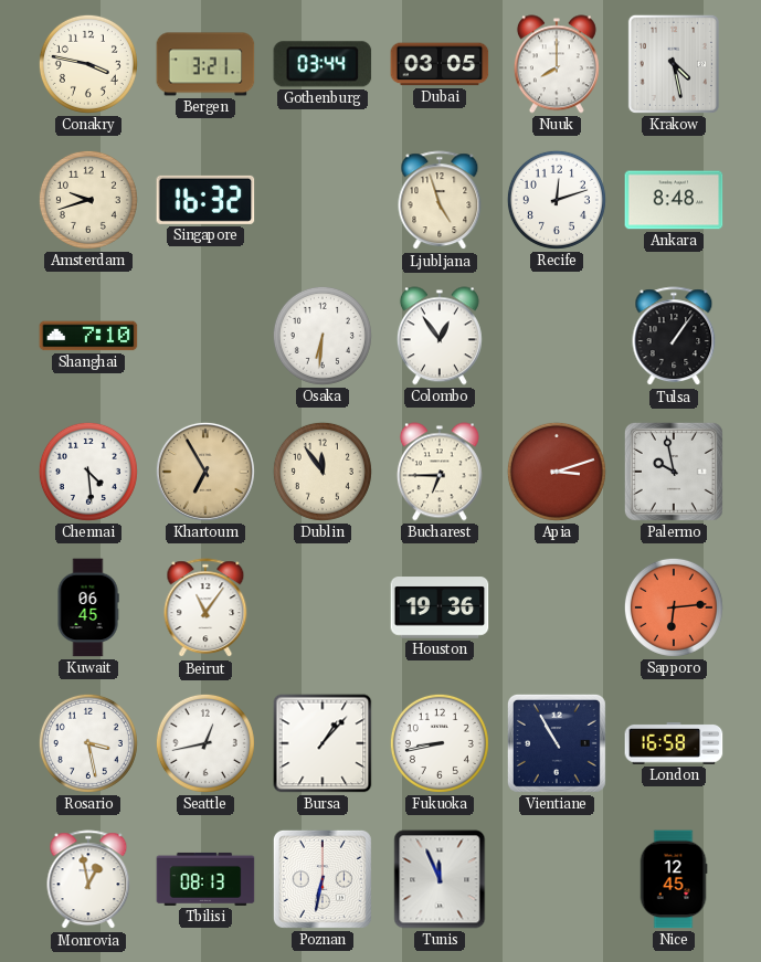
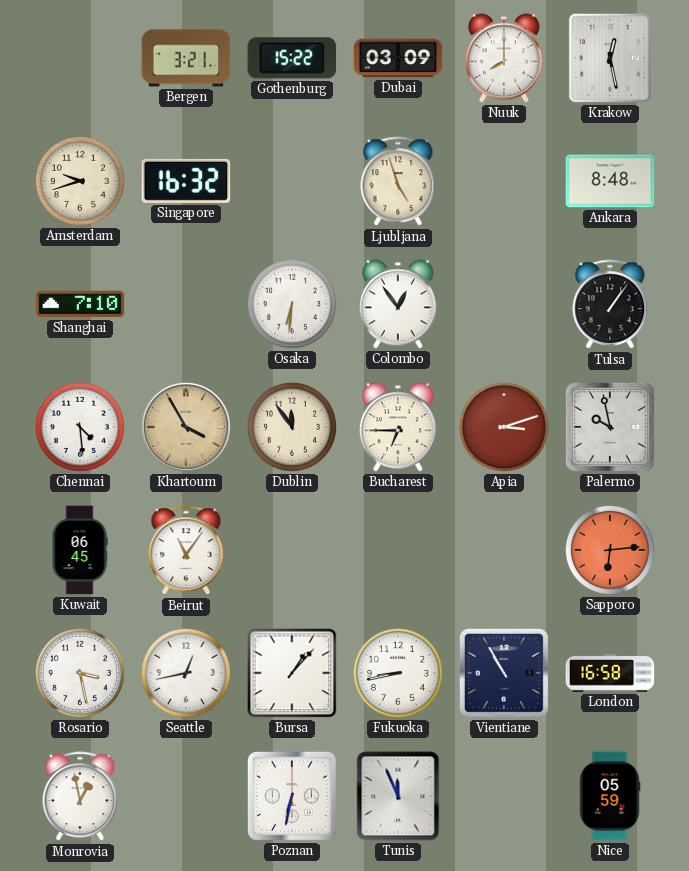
Conakry: 3:47 -> none (88, 64)
Gothenburg: 03:44 -> 15:22 (292, 58)
Dubai: 03:05 -> 03:09 (398, 58)
Krakow: 4:28 -> 12:28 (610, 58)
Recife: 12:12 -> none (557, 200)
Khartoum: 6:55 -> 3:55 (186, 427)
Houston: 19:36 -> none (440, 607)
Tbilisi: 08:13 -> none (205, 879)
Nice: 12:45 -> 05:59 (610, 796)
